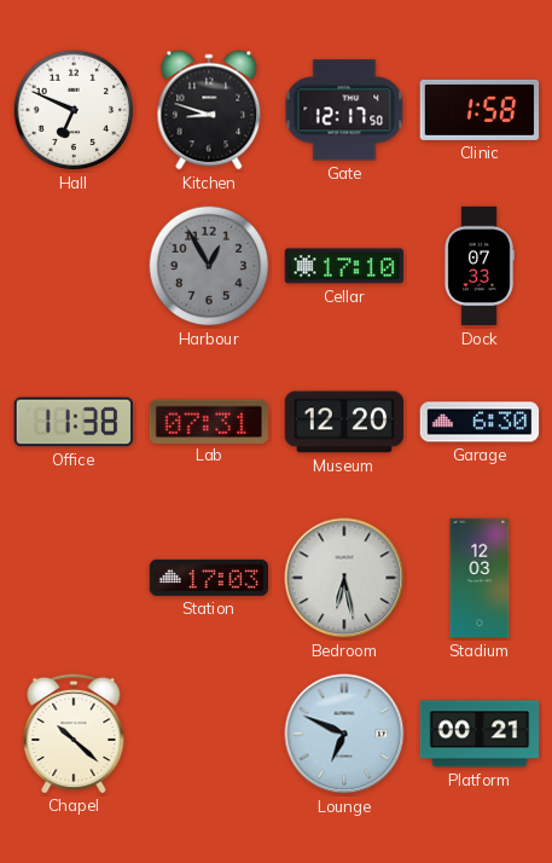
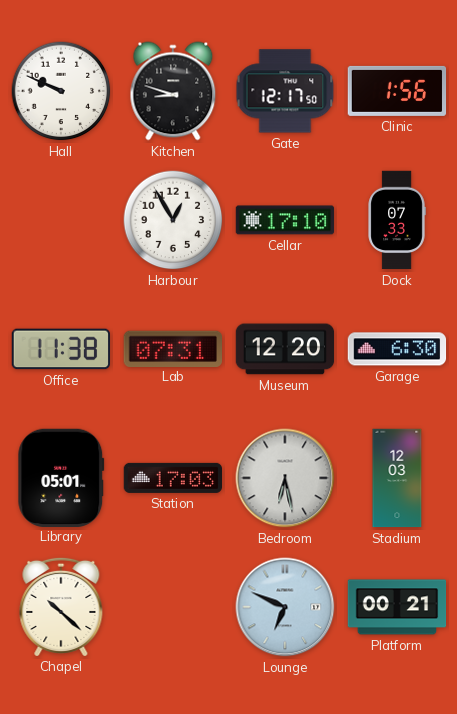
Hall: 6:49 -> 9:49 (61, 91)
Clinic: 1:58 -> 1:56 (397, 91)
Harbour dial: grey -> white (173, 220)
Library: none -> 05:01 (61, 477)
